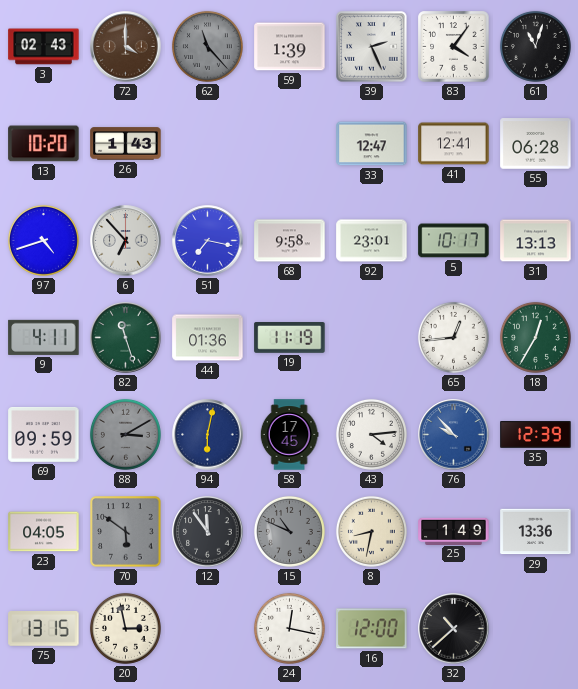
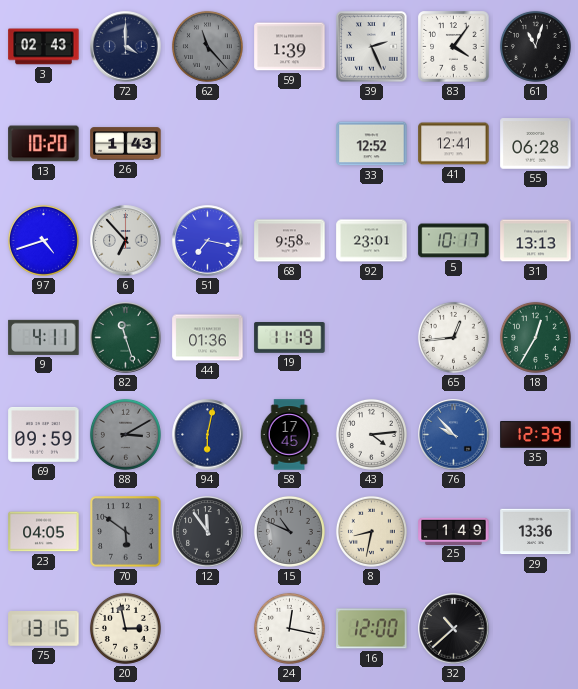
72 dial: brown -> navy (126, 47)
33: 12:47 -> 12:52 (372, 144)
